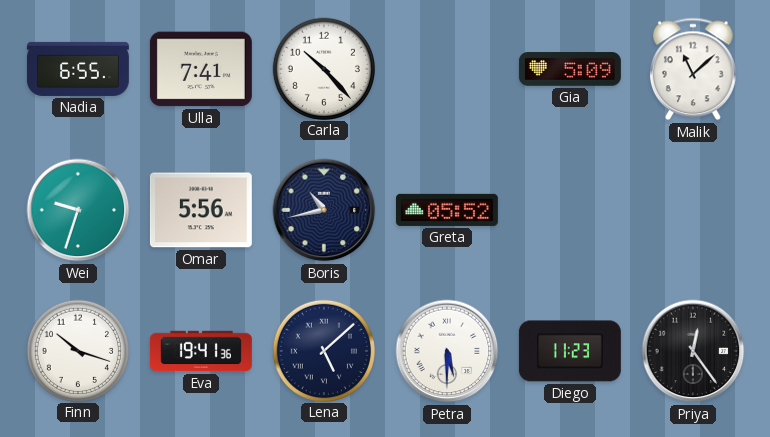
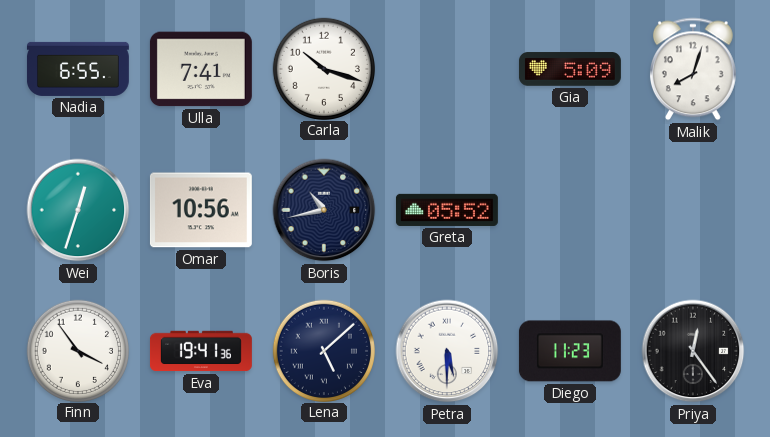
Carla: 10:23 -> 10:18 (323, 68)
Malik: 11:08 -> 8:03 (693, 69)
Wei: 9:33 -> 12:33 (78, 210)
Omar: 5:56 -> 10:56 (201, 210)
Finn: 10:18 -> 3:54 (77, 350)
